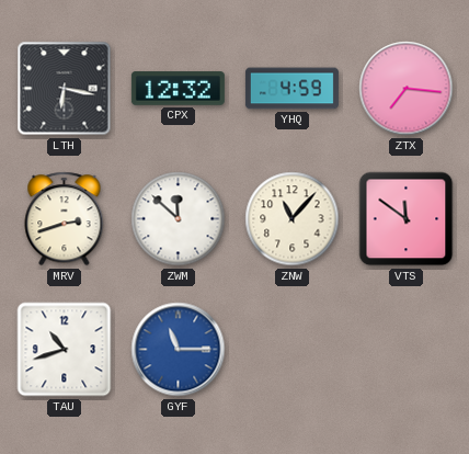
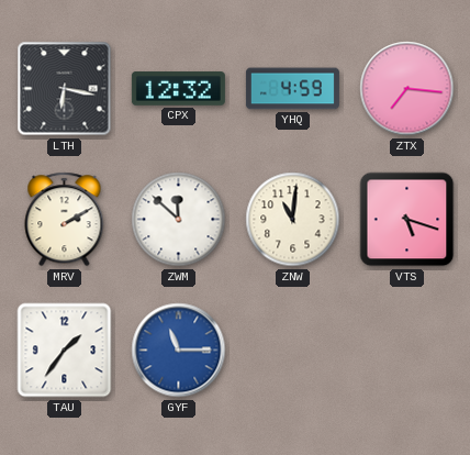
MRV: 2:42 -> 2:10 (65, 220)
ZNW: 11:07 -> 11:01 (293, 220)
VTS: 11:51 -> 5:18 (407, 220)
TAU: 10:42 -> 1:36 (65, 351)
